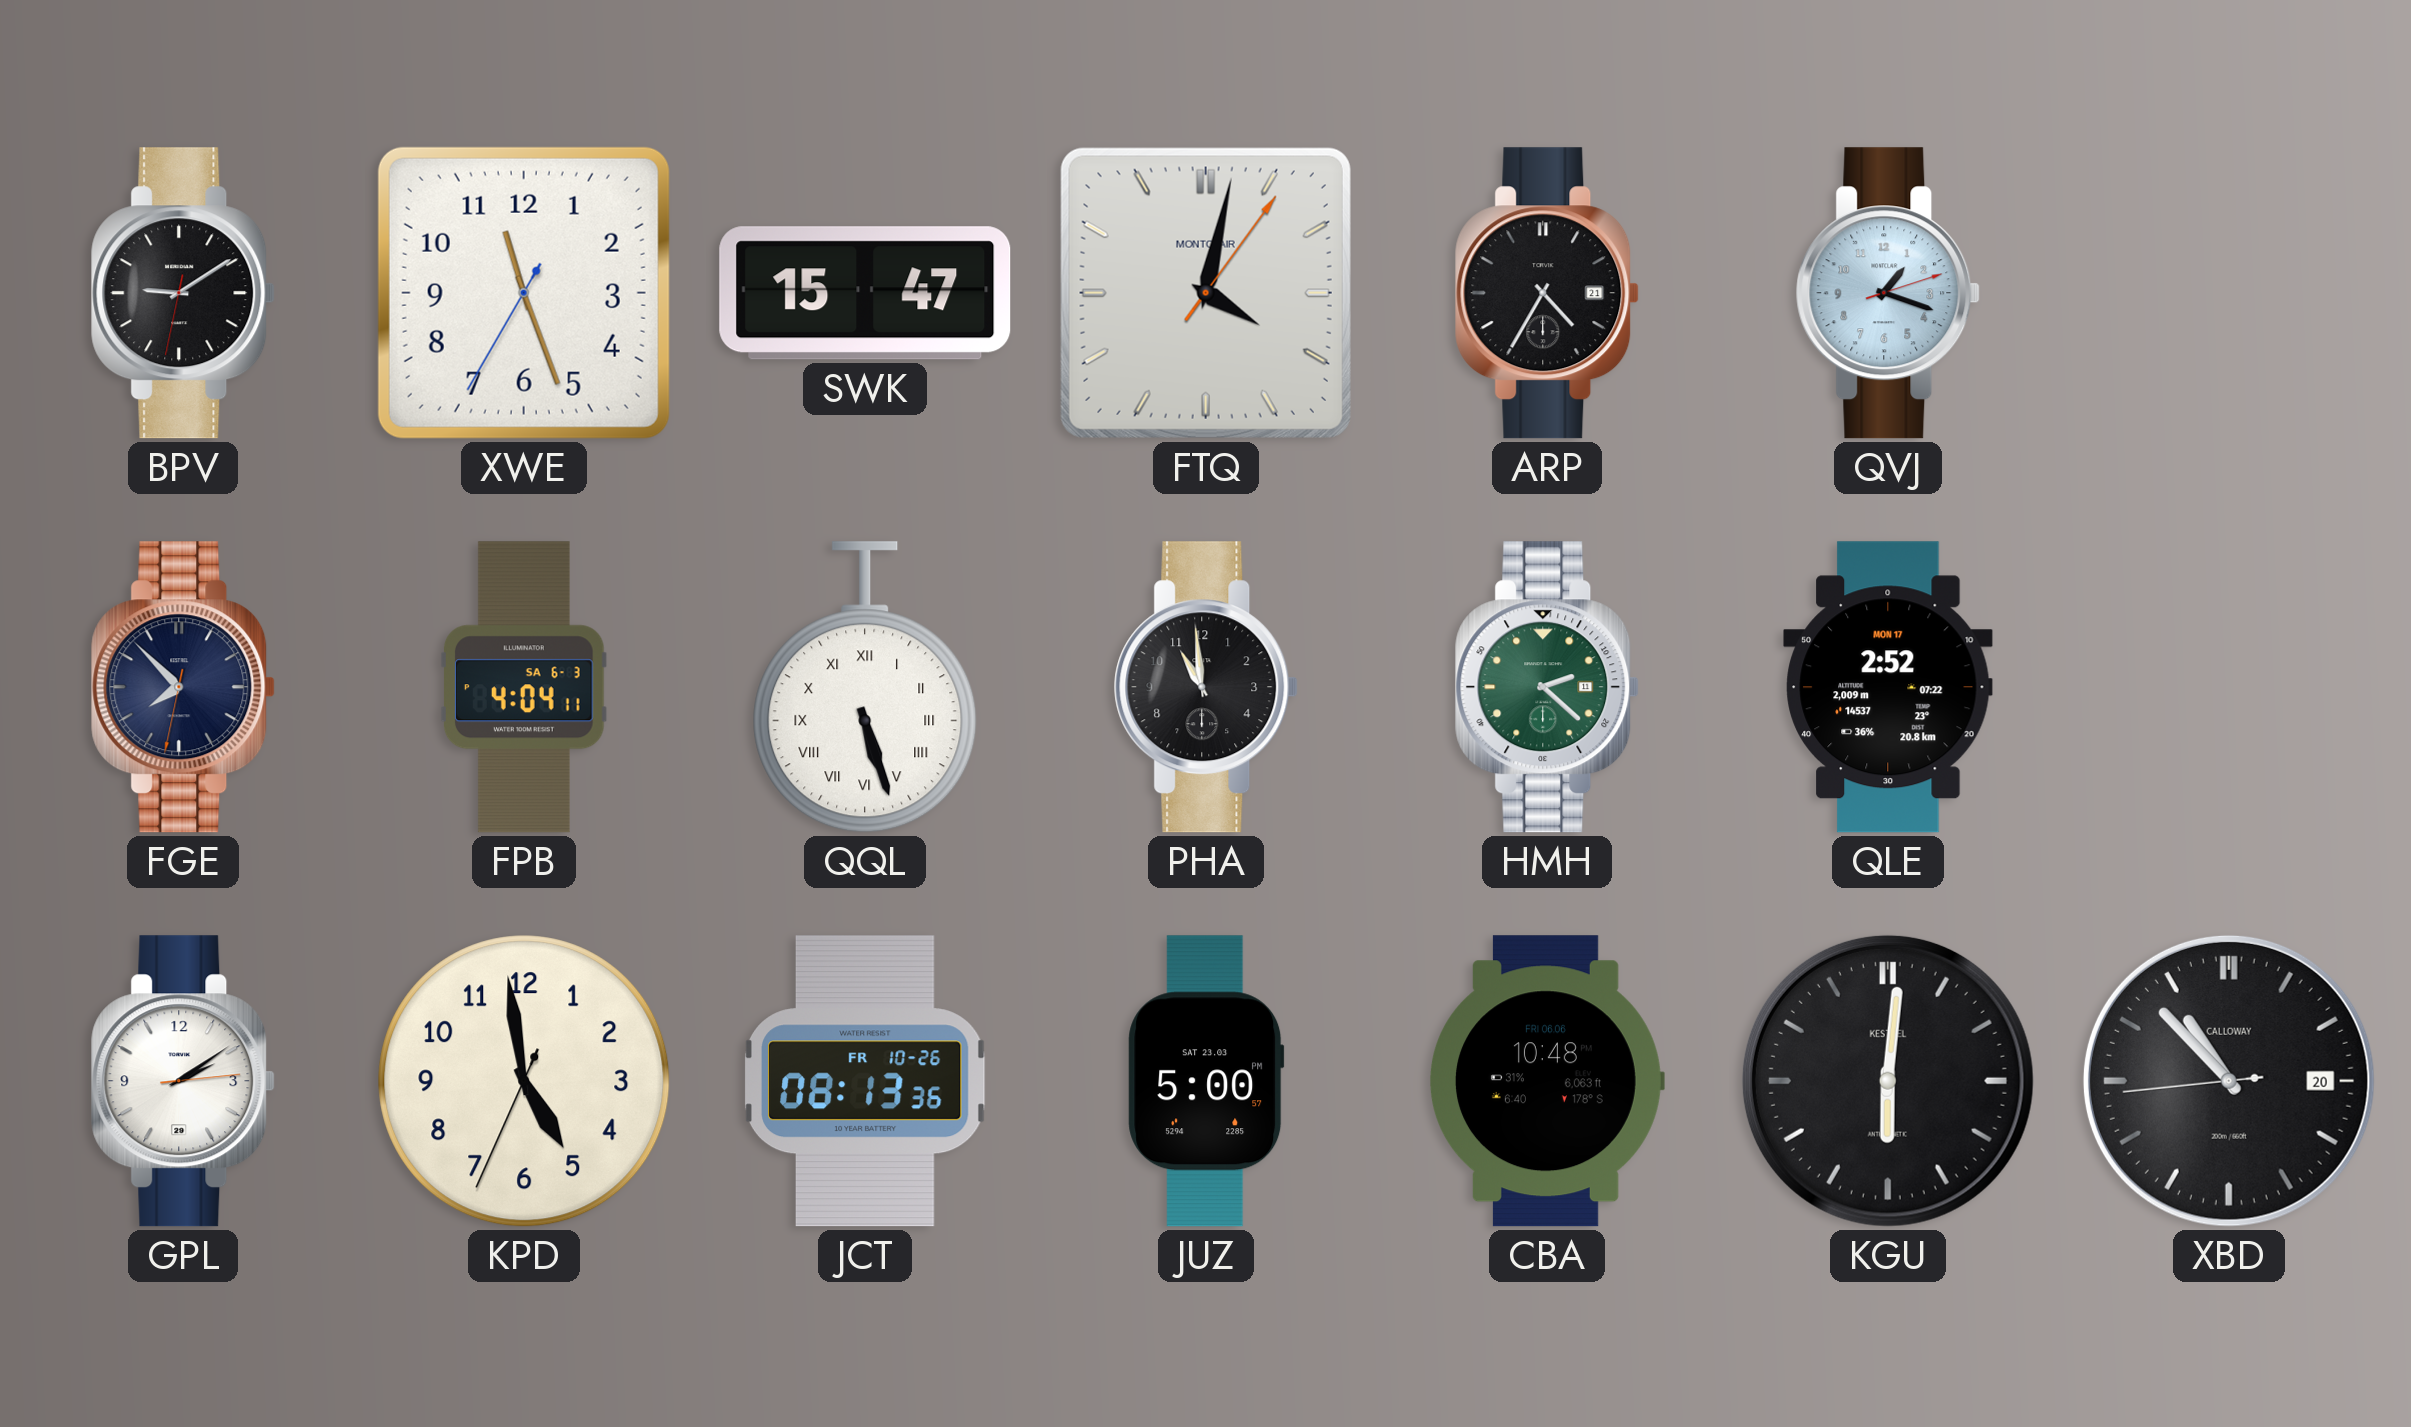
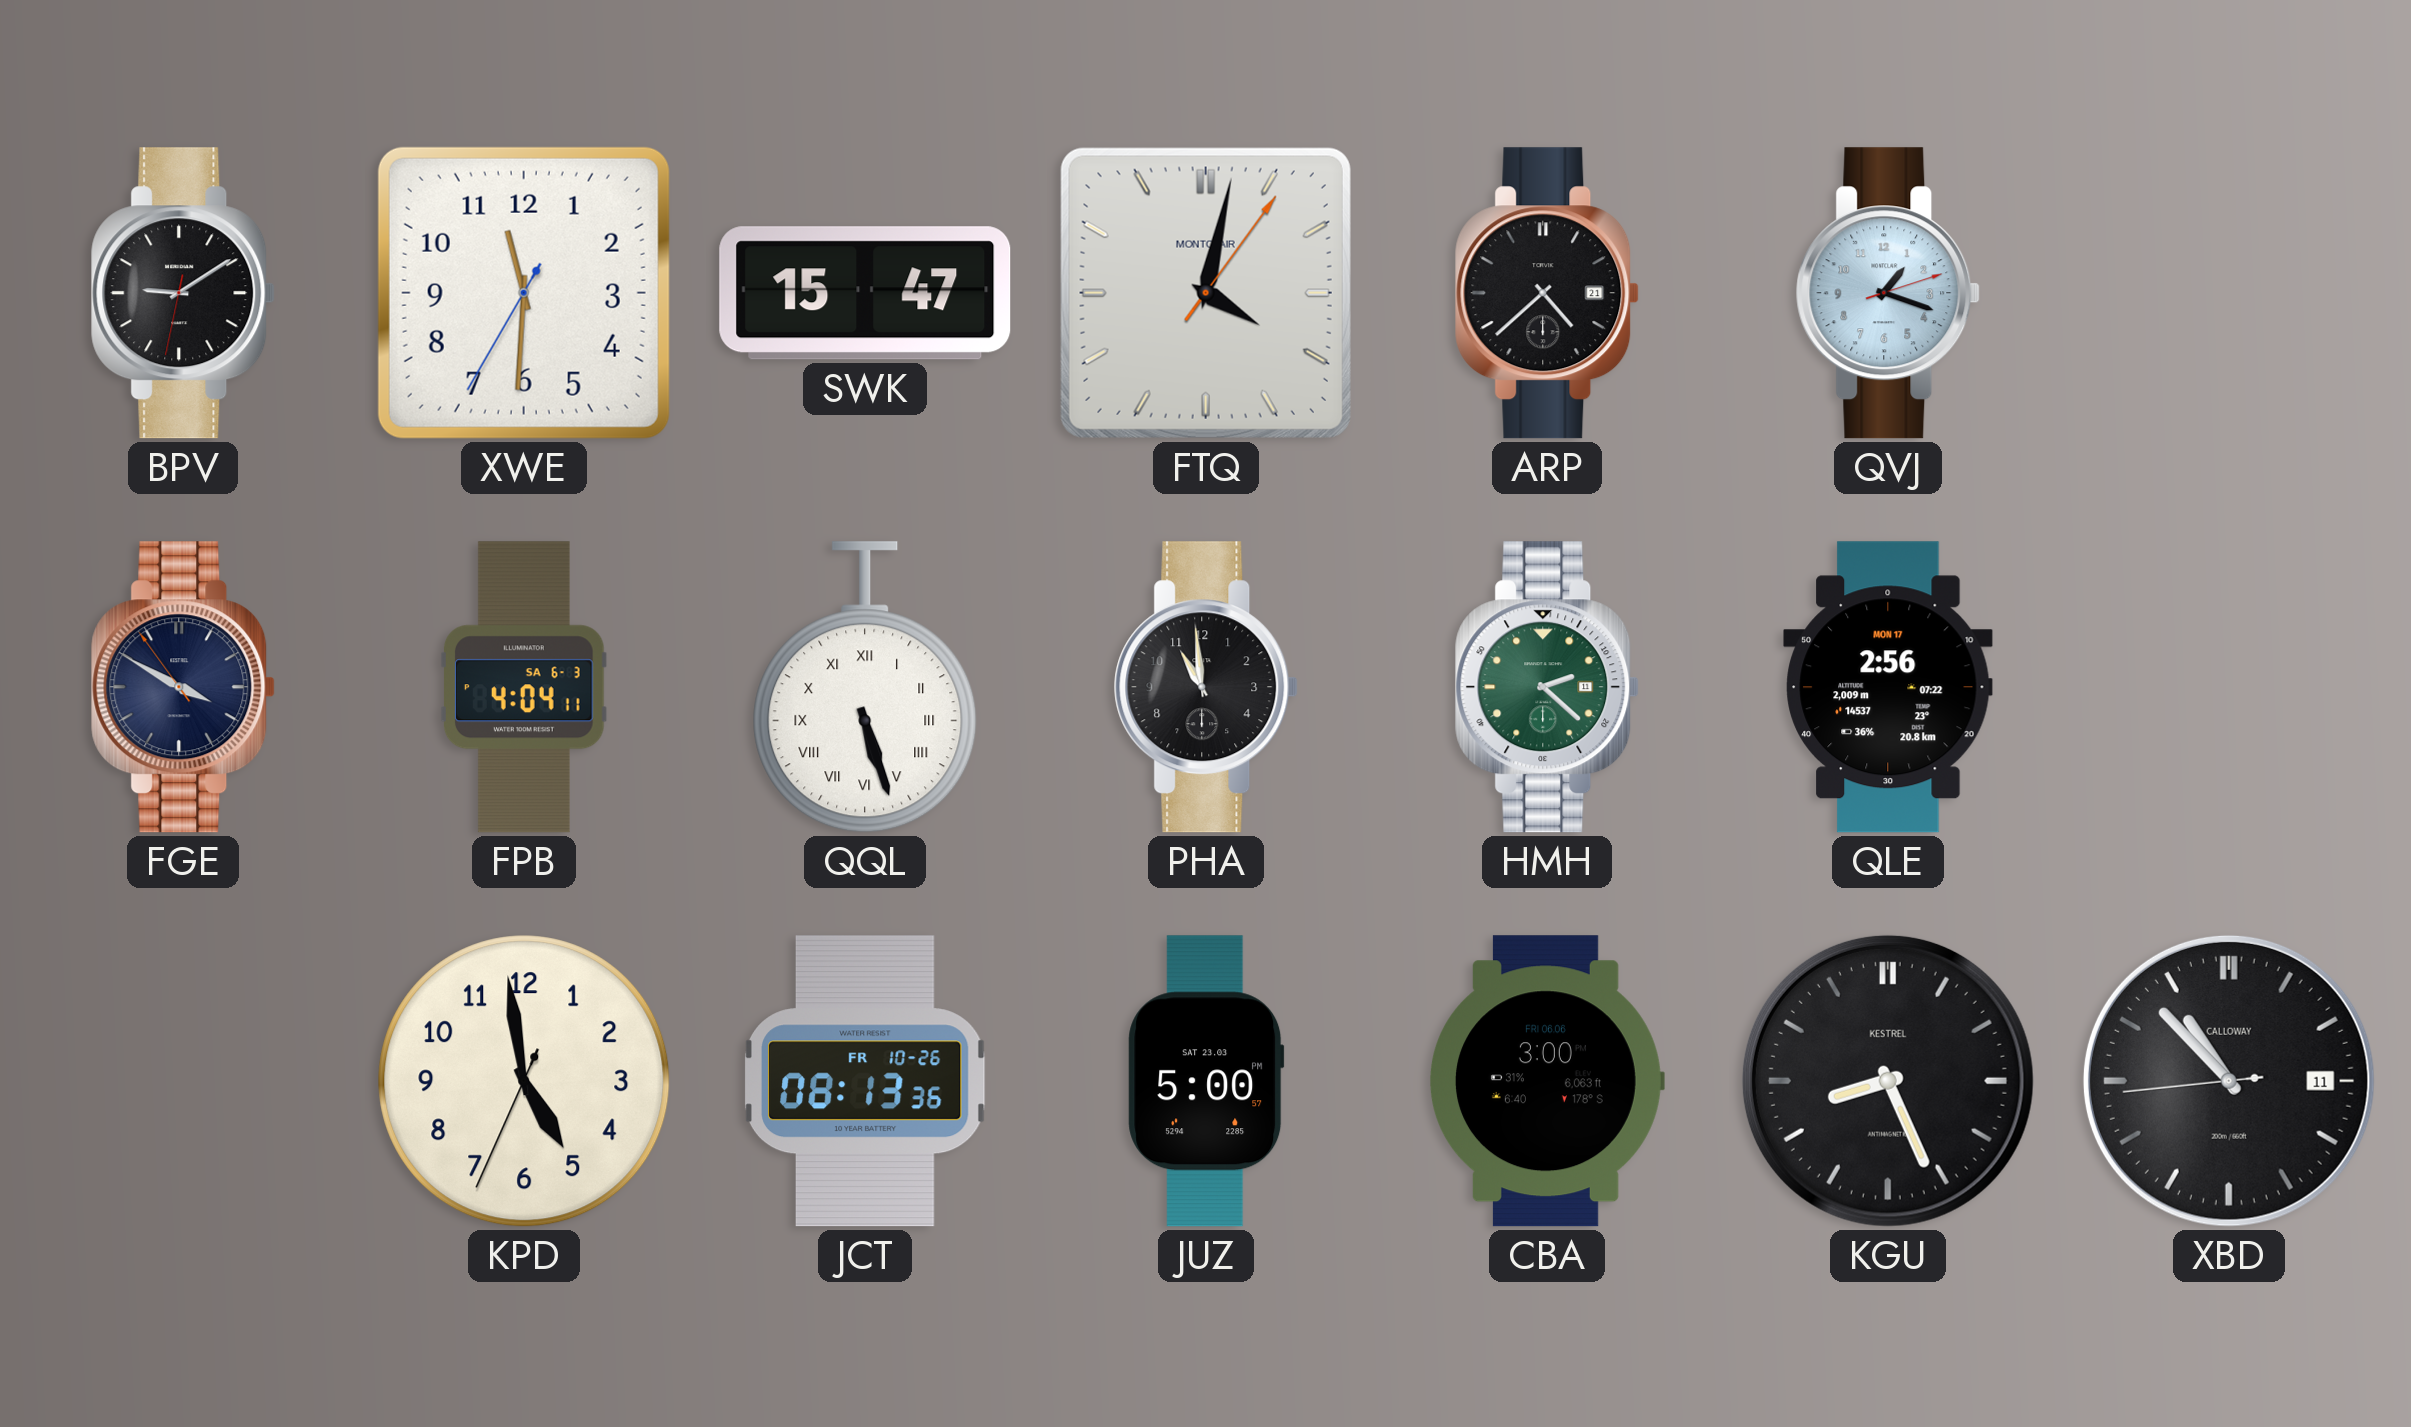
XWE: 11:26 -> 11:30 (524, 293)
ARP: 4:35 -> 4:38 (1547, 293)
FGE: 7:52 -> 3:49 (183, 687)
QLE: 2:52 -> 2:56 (1888, 687)
GPL: 2:09 -> none (183, 1081)
CBA: 10:48 -> 3:00 (1547, 1081)
KGU: 6:01 -> 8:26 (1888, 1081)
XBD date: 20 -> 11 (2229, 1081)
